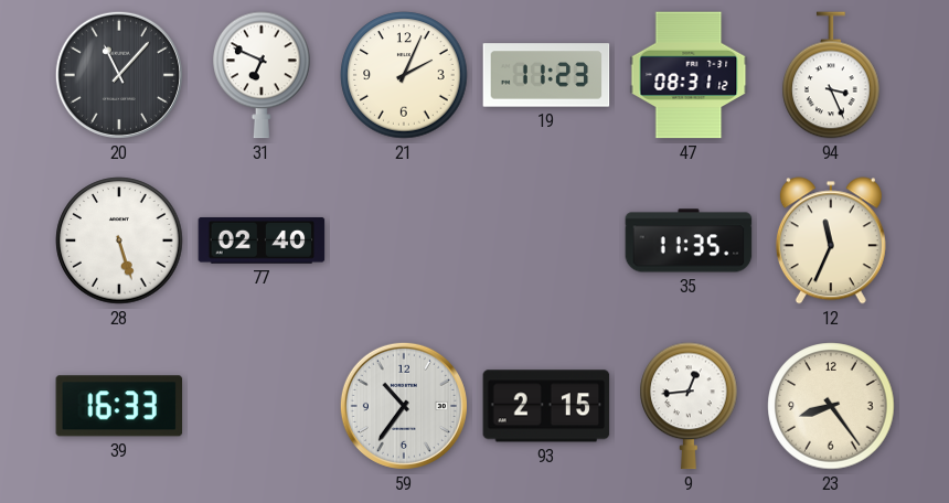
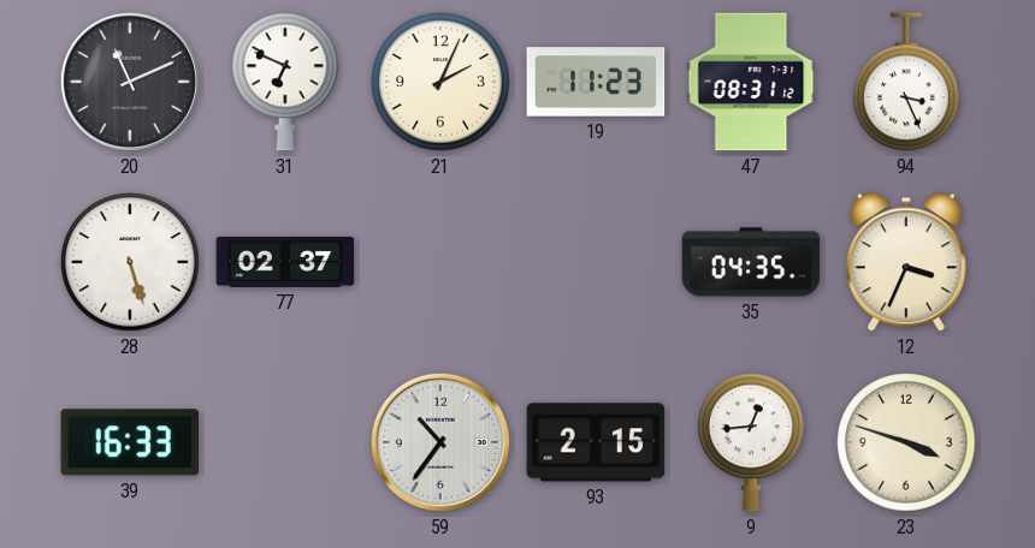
20: 11:07 -> 11:11 (130, 82)
77: 02:40 -> 02:37 (285, 262)
35: 11:35 -> 04:35 (751, 262)
12: 11:34 -> 3:34 (906, 262)
23: 8:24 -> 3:48 (906, 442)
